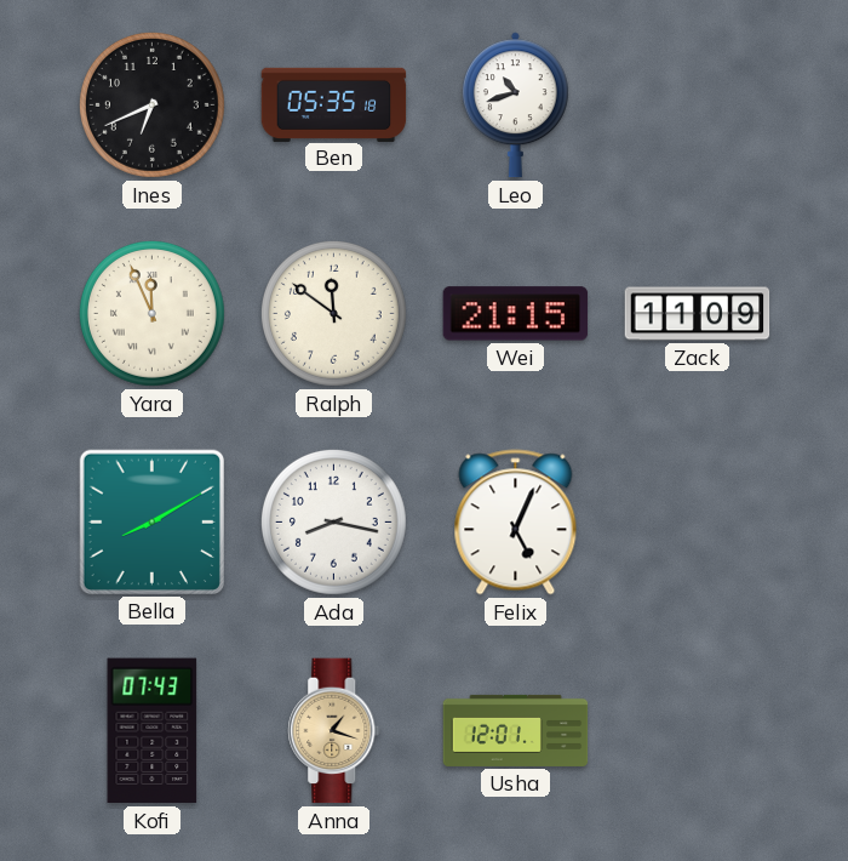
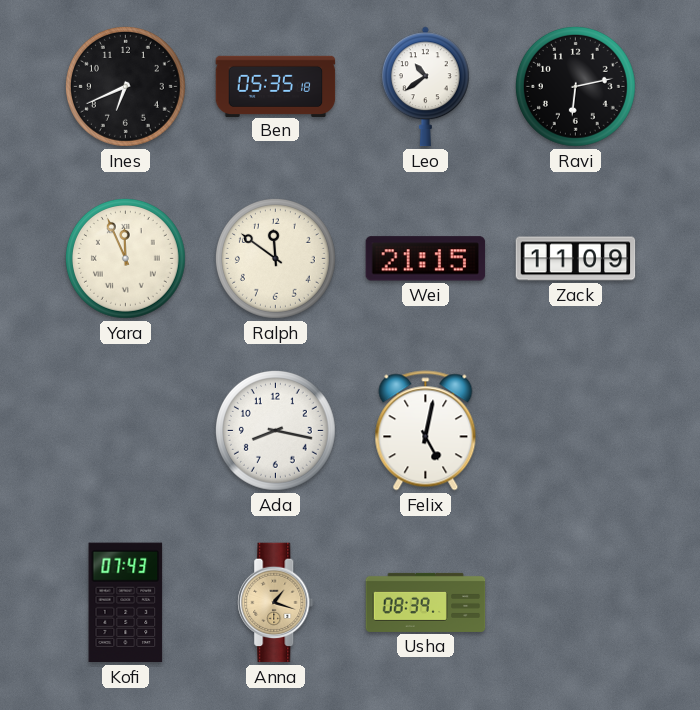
Leo: 10:42 -> 10:39 (425, 87)
Ravi: none -> 6:13 (575, 86)
Bella: 8:10 -> none (151, 521)
Felix: 5:04 -> 5:02 (426, 431)
Usha: 12:01 -> 08:39 (426, 602)
